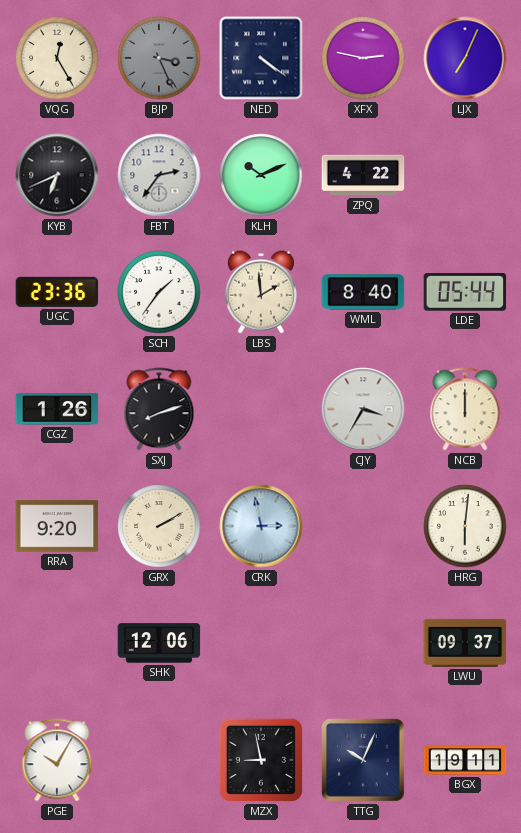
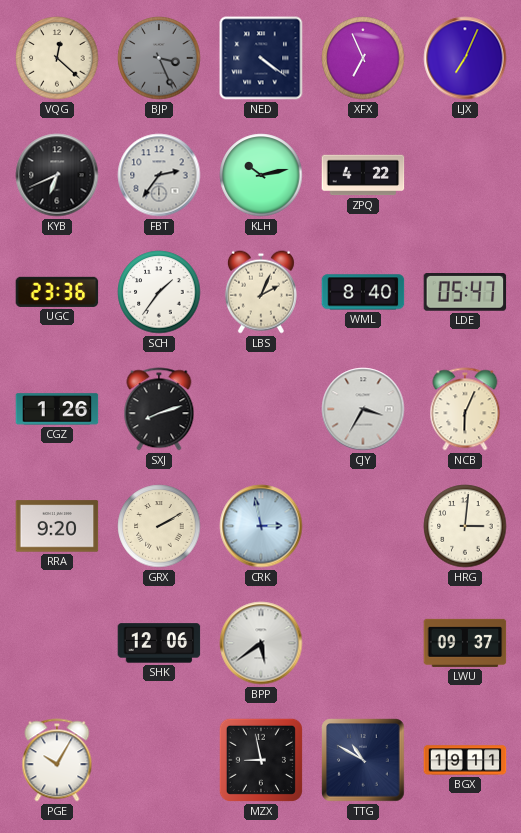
VQG: 12:25 -> 12:22 (57, 58)
XFX: 2:47 -> 6:56 (363, 58)
KLH: 10:11 -> 10:13 (261, 175)
LBS: 1:59 -> 2:04 (261, 292)
LDE: 05:44 -> 05:47 (465, 293)
NCB: 12:00 -> 6:04 (465, 409)
HRG: 6:01 -> 3:01 (465, 526)
BPP: none -> 5:39 (261, 643)
TTG: 10:04 -> 10:50 (363, 760)
